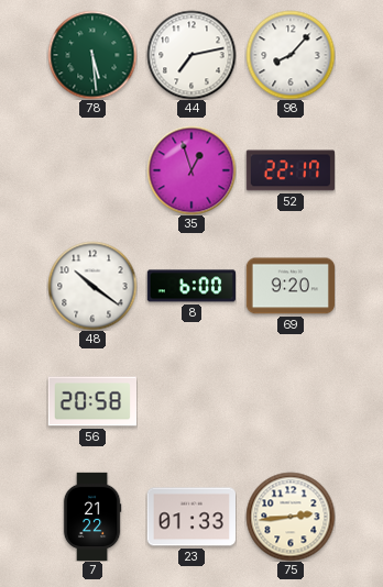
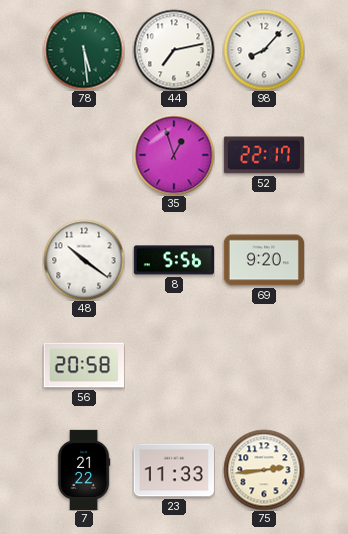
8: 6:00 -> 5:56 (173, 260)
23: 01:33 -> 11:33 (173, 470)
